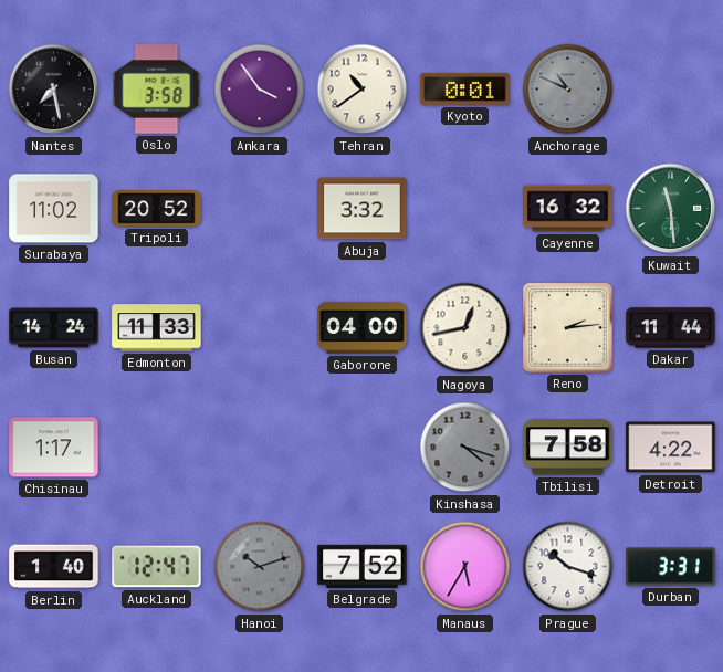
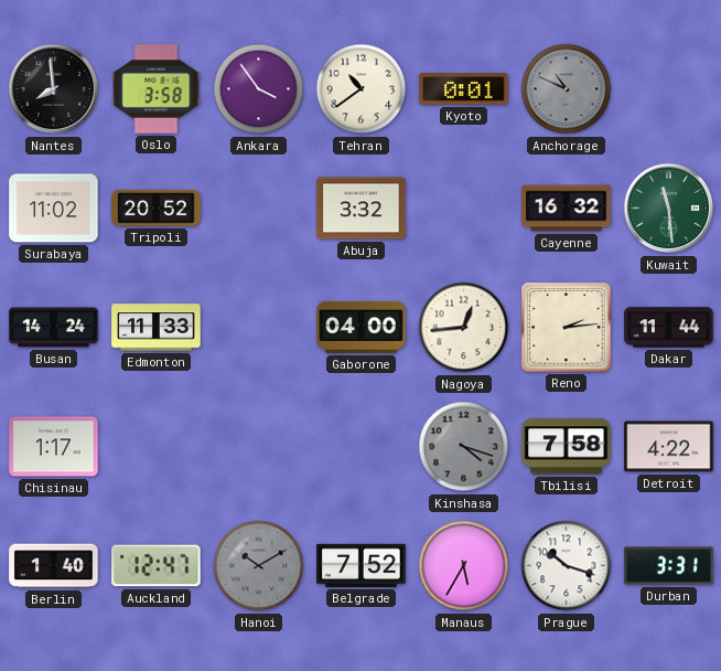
Nantes: 7:28 -> 7:59 (54, 89)
Nagoya: 12:43 -> 12:44 (464, 328)
Hanoi: 10:12 -> 10:10 (259, 566)
